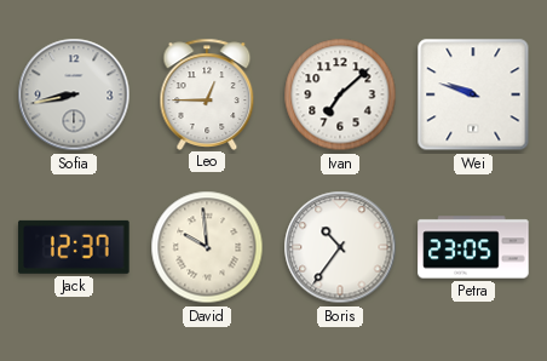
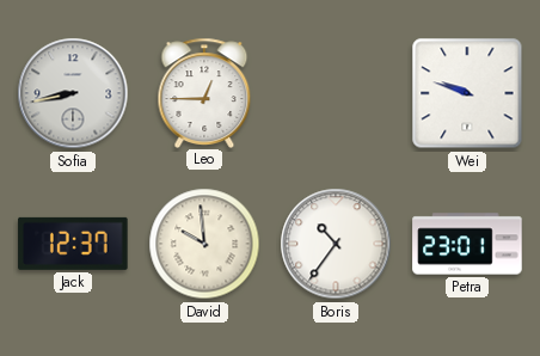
Ivan: 7:08 -> none (340, 94)
Petra: 23:05 -> 23:01 (467, 244)
